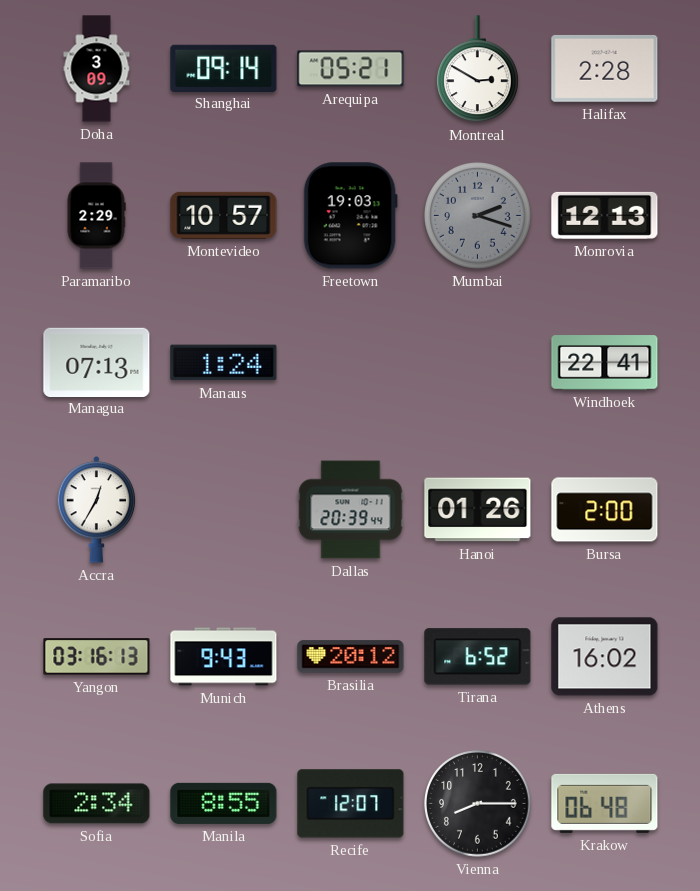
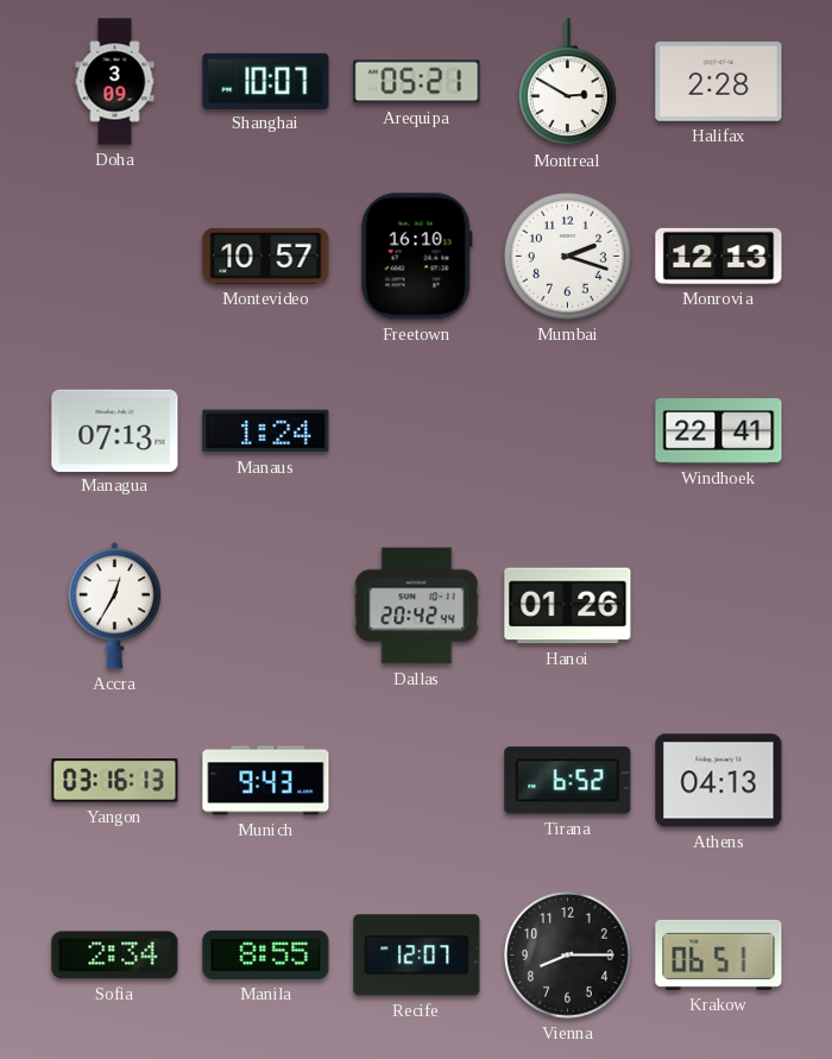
Shanghai: 09:14 -> 10:07 (266, 81)
Paramaribo: 2:29 -> none (96, 216)
Freetown: 19:03 -> 16:10 (416, 257)
Mumbai dial: grey -> white (568, 257)
Dallas: 20:39 -> 20:42 (417, 606)
Bursa: 2:00 -> none (605, 510)
Brasilia: 20:12 -> none (351, 657)
Athens: 16:02 -> 04:13 (719, 781)
Krakow: 06:48 -> 06:51 (719, 954)
